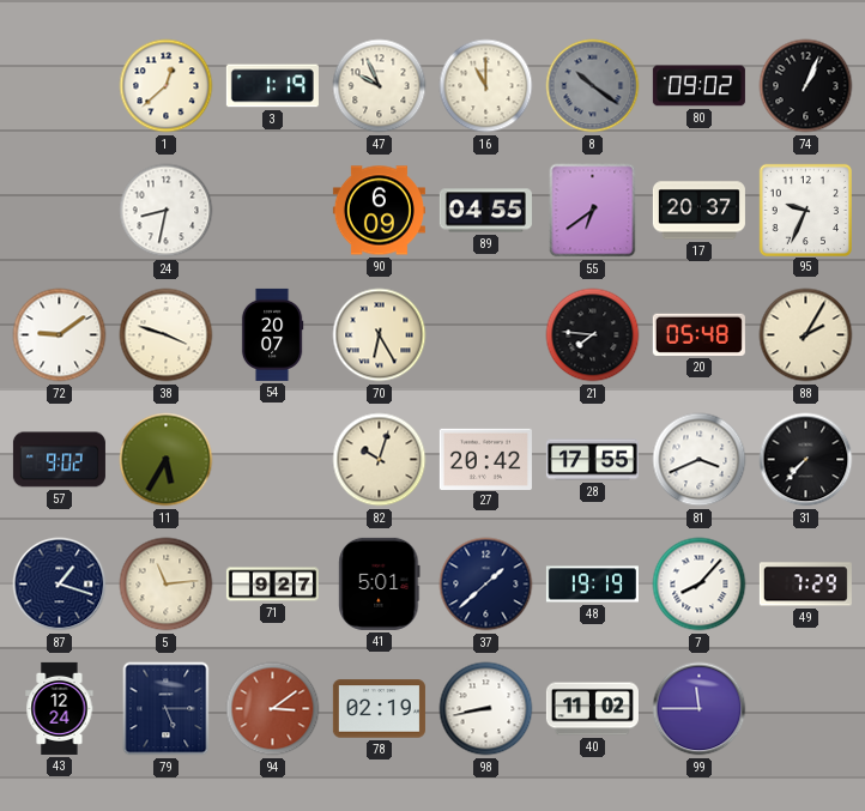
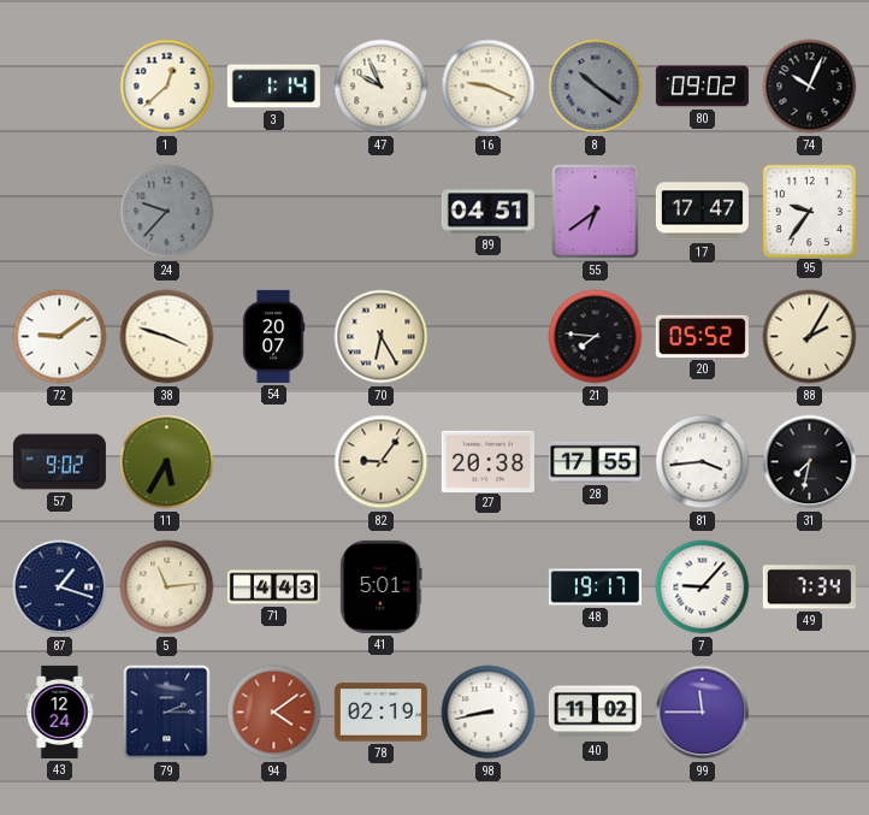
3: 1:19 -> 1:14 (273, 87)
16: 11:00 -> 9:19 (489, 87)
74: 1:04 -> 10:04 (810, 87)
24: 8:32 -> 9:37 (167, 212)
24 dial: white -> grey (167, 212)
90: 6:09 -> none (379, 211)
89: 04:55 -> 04:51 (487, 212)
17: 20:37 -> 17:47 (702, 212)
95: 9:34 -> 9:36 (809, 211)
20: 05:48 -> 05:52 (702, 336)
82: 10:03 -> 9:06 (382, 462)
27: 20:42 -> 20:38 (487, 461)
81: 3:41 -> 3:44 (703, 462)
31: 7:37 -> 7:32 (810, 462)
71: 9:27 -> 4:43 (273, 587)
37: 1:38 -> none (486, 585)
48: 19:19 -> 19:17 (595, 587)
7: 8:07 -> 9:07 (703, 587)
49: 7:29 -> 7:34 (809, 587)
79: 5:15 -> 2:15 (167, 713)
94: 3:09 -> 4:09 (274, 713)
